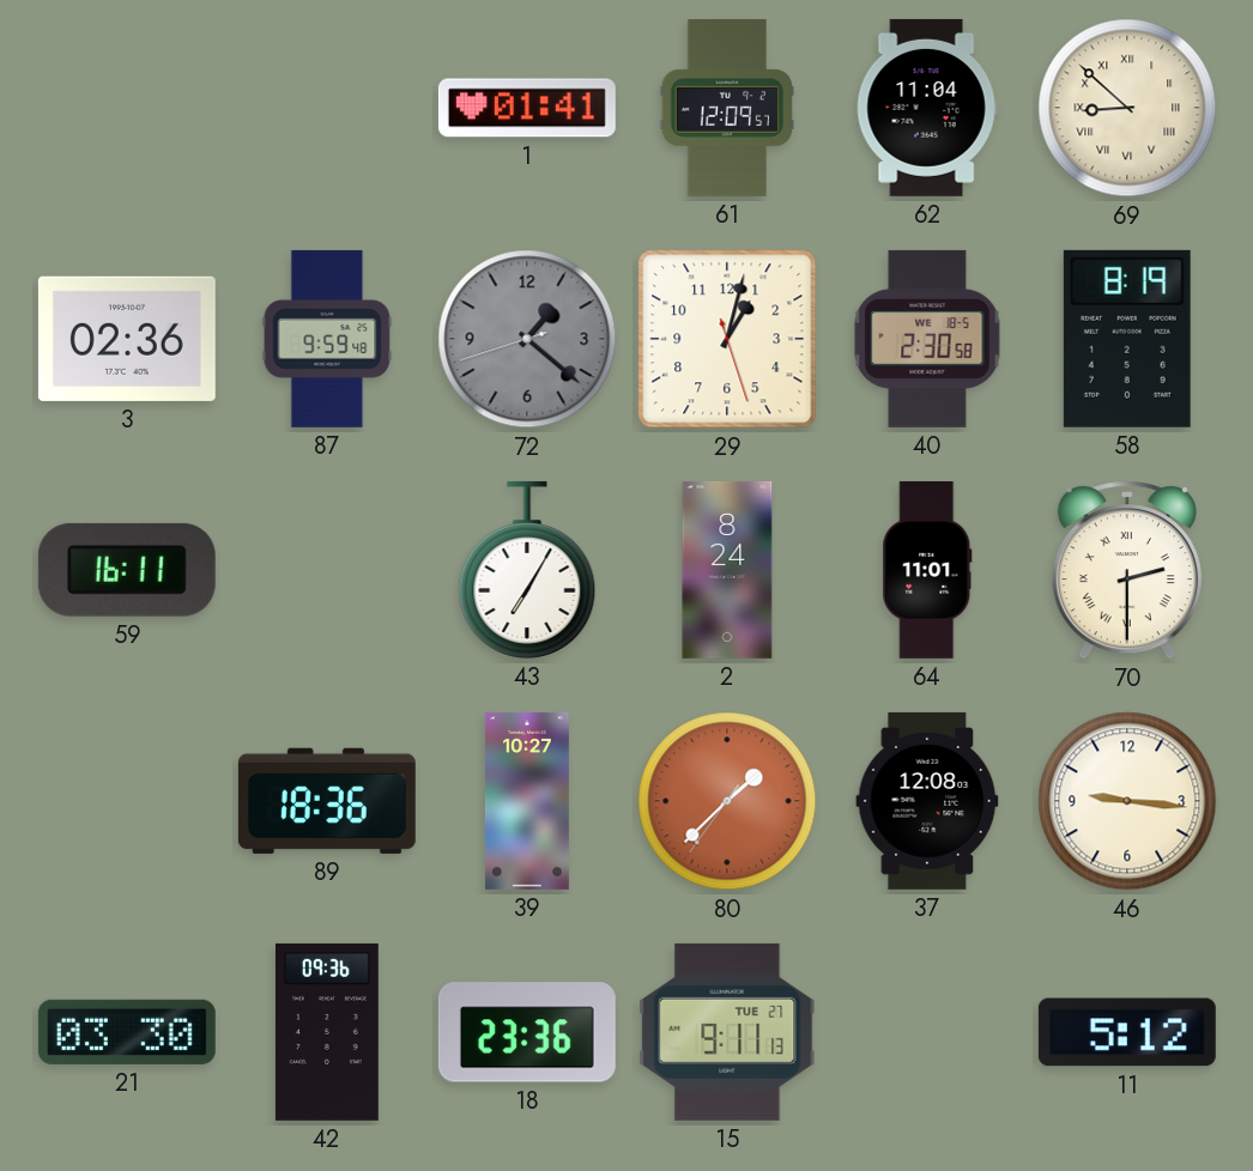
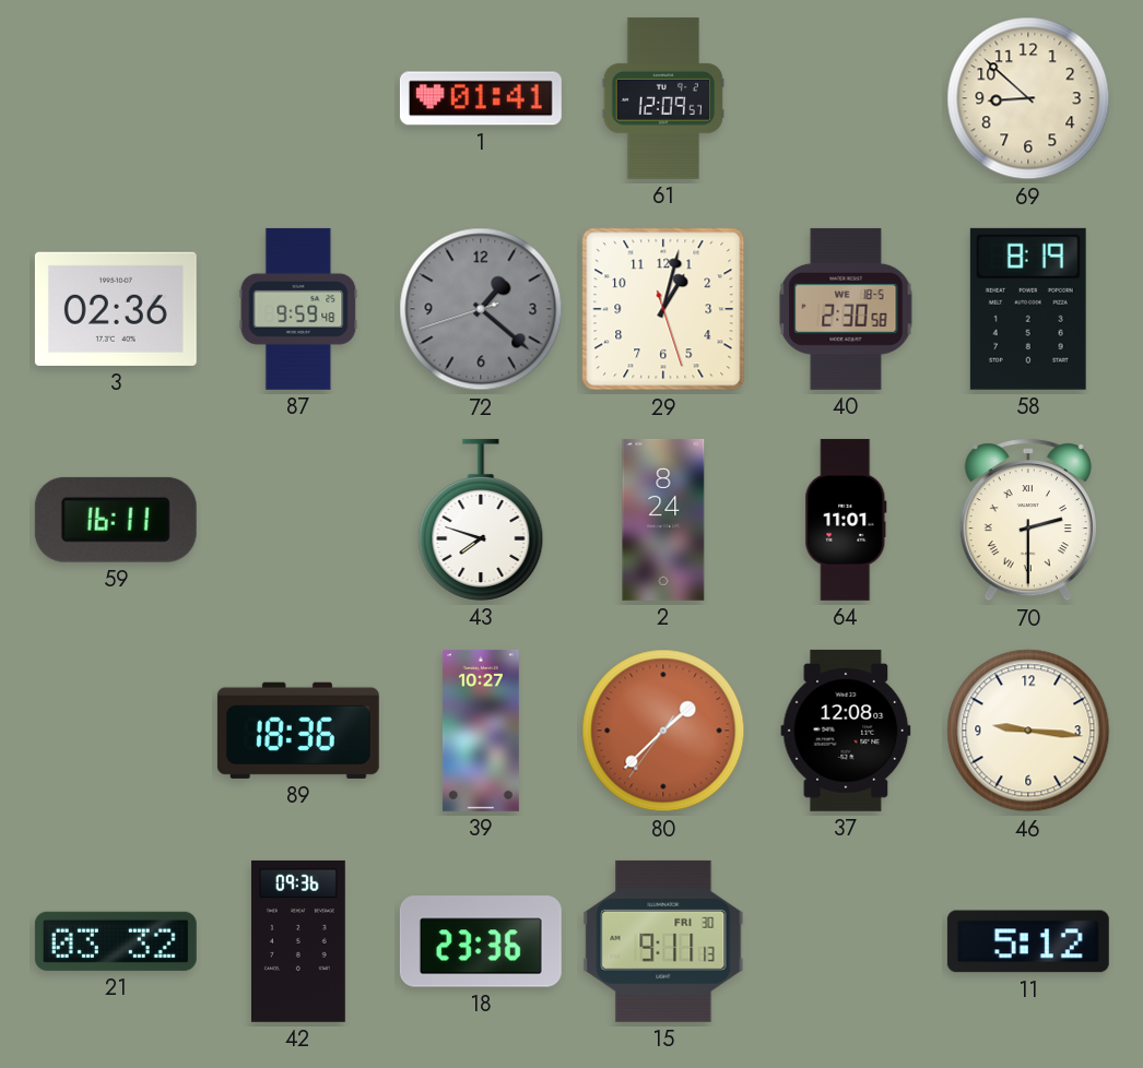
62: 11:04 -> none (927, 108)
69 numerals: Roman -> Arabic (1028, 98)
43: 7:05 -> 7:48 (481, 520)
21: 03:30 -> 03:32 (116, 941)
15 date: TUE 27 -> FRI 30 (663, 941)
